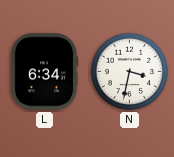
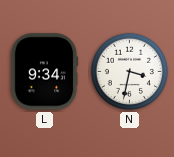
L: 6:34 -> 9:34 (44, 72)
